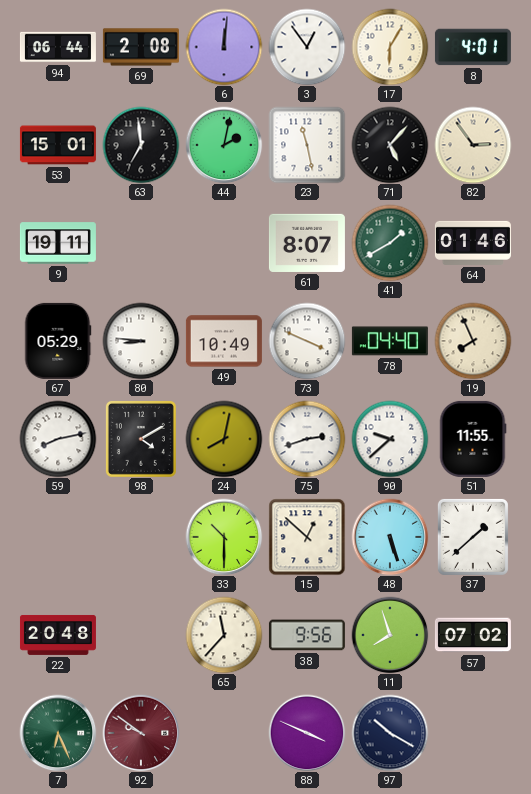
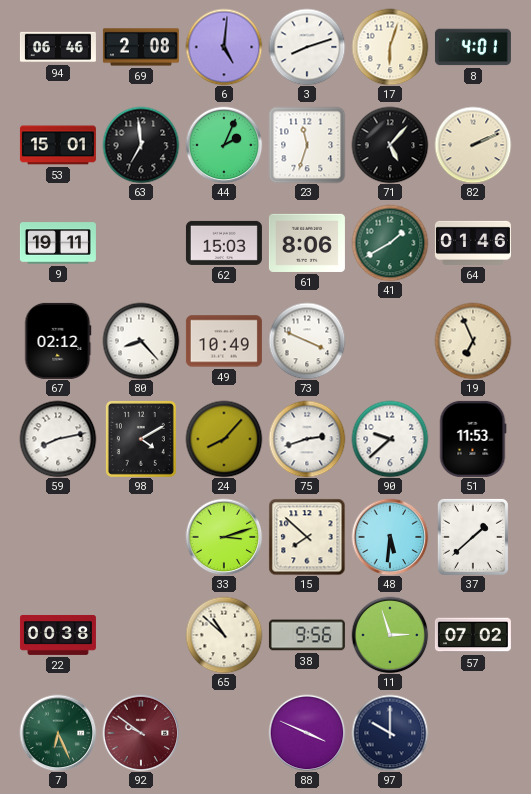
94: 06:44 -> 06:46 (58, 47)
6: 12:01 -> 5:01 (224, 47)
3: 12:54 -> 8:12 (307, 47)
17: 6:05 -> 6:03 (390, 47)
44: 2:02 -> 2:04 (224, 145)
23: 11:28 -> 11:33 (307, 145)
82: 2:54 -> 2:11 (473, 145)
62: none -> 15:03 (224, 243)
61: 8:07 -> 8:06 (307, 243)
67: 05:29 -> 02:12 (58, 341)
80: 8:46 -> 8:23 (141, 341)
78: 04:40 -> none (390, 341)
19: 7:56 -> 6:56 (473, 341)
24: 8:02 -> 8:07 (224, 439)
51: 11:55 -> 11:53 (473, 439)
33: 10:30 -> 3:12 (224, 537)
15: 12:52 -> 7:52 (307, 537)
48: 5:27 -> 5:31 (390, 537)
22: 20:48 -> 00:38 (58, 635)
65: 11:37 -> 10:52 (224, 635)
11: 7:57 -> 2:57 (390, 635)
97: 10:20 -> 10:00 (390, 733)
